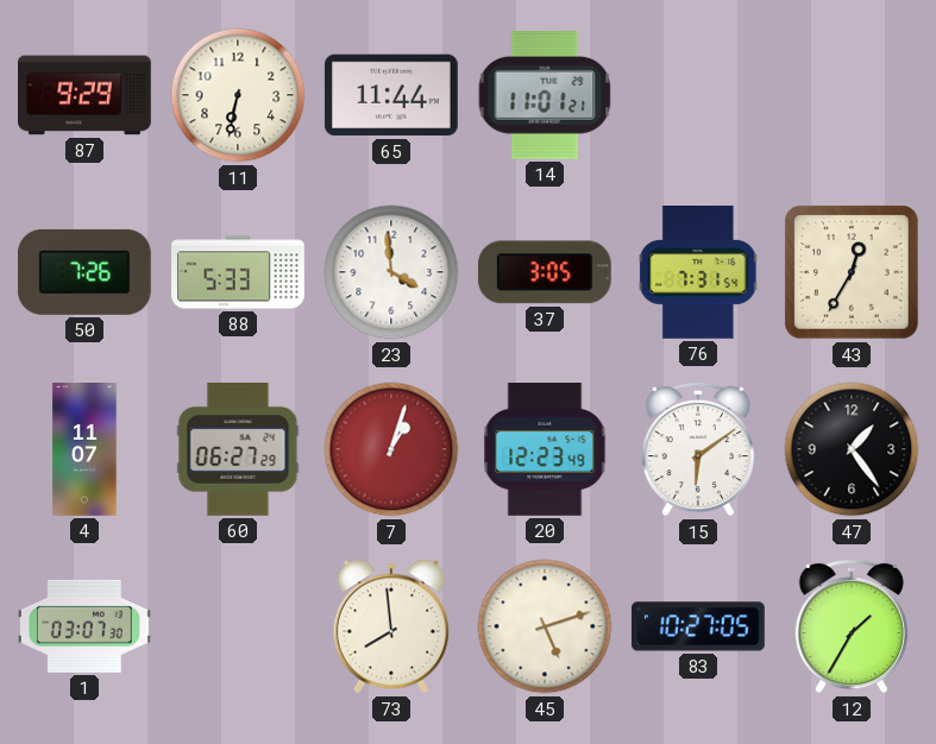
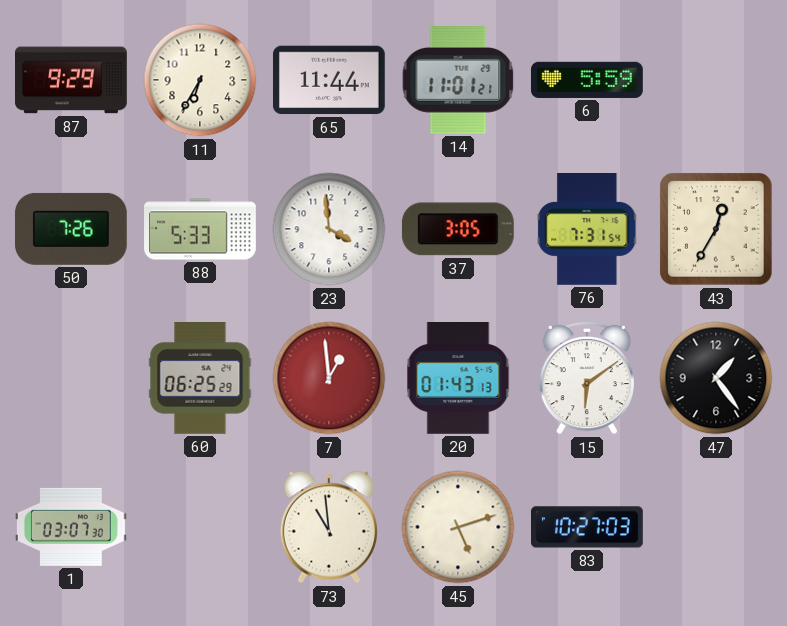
11: 6:32 -> 6:35 (200, 80)
6: none -> 5:59 (587, 80)
4: 11:07 -> none (84, 449)
60: 06:27 -> 06:25 (200, 379)
7: 1:03 -> 12:59 (329, 378)
20: 12:23 -> 01:43 (458, 379)
73: 7:59 -> 10:59 (328, 527)
83: 10:27:05 -> 10:27:03 (588, 527)
12: 1:35 -> none (850, 626)
